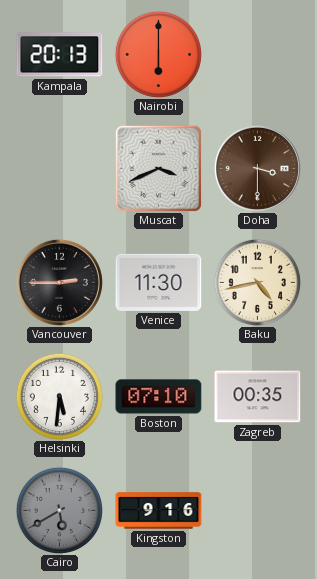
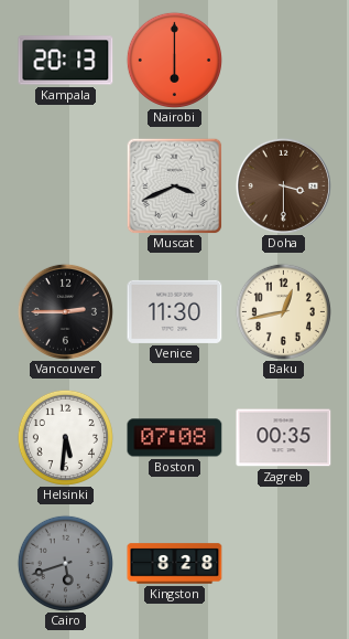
Baku: 4:43 -> 12:43 (283, 311)
Boston: 07:10 -> 07:08 (175, 438)
Cairo: 5:40 -> 5:42 (65, 563)
Kingston: 9:16 -> 8:28 (175, 564)
